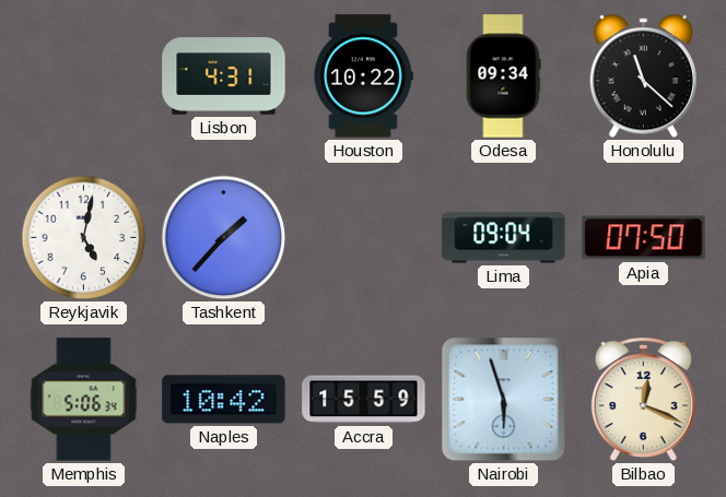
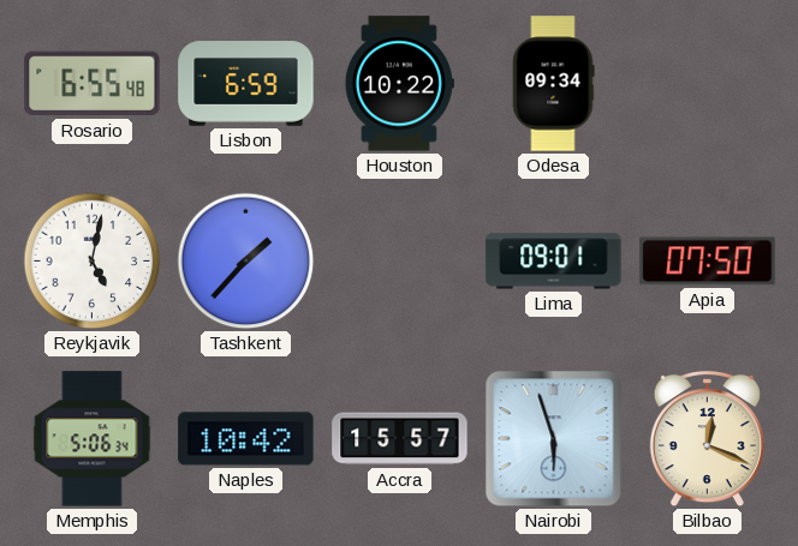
Rosario: none -> 6:55 (93, 84)
Lisbon: 4:31 -> 6:59 (246, 84)
Honolulu: 11:22 -> none (643, 76)
Lima: 09:04 -> 09:01 (554, 262)
Accra: 15:59 -> 15:57 (400, 439)
